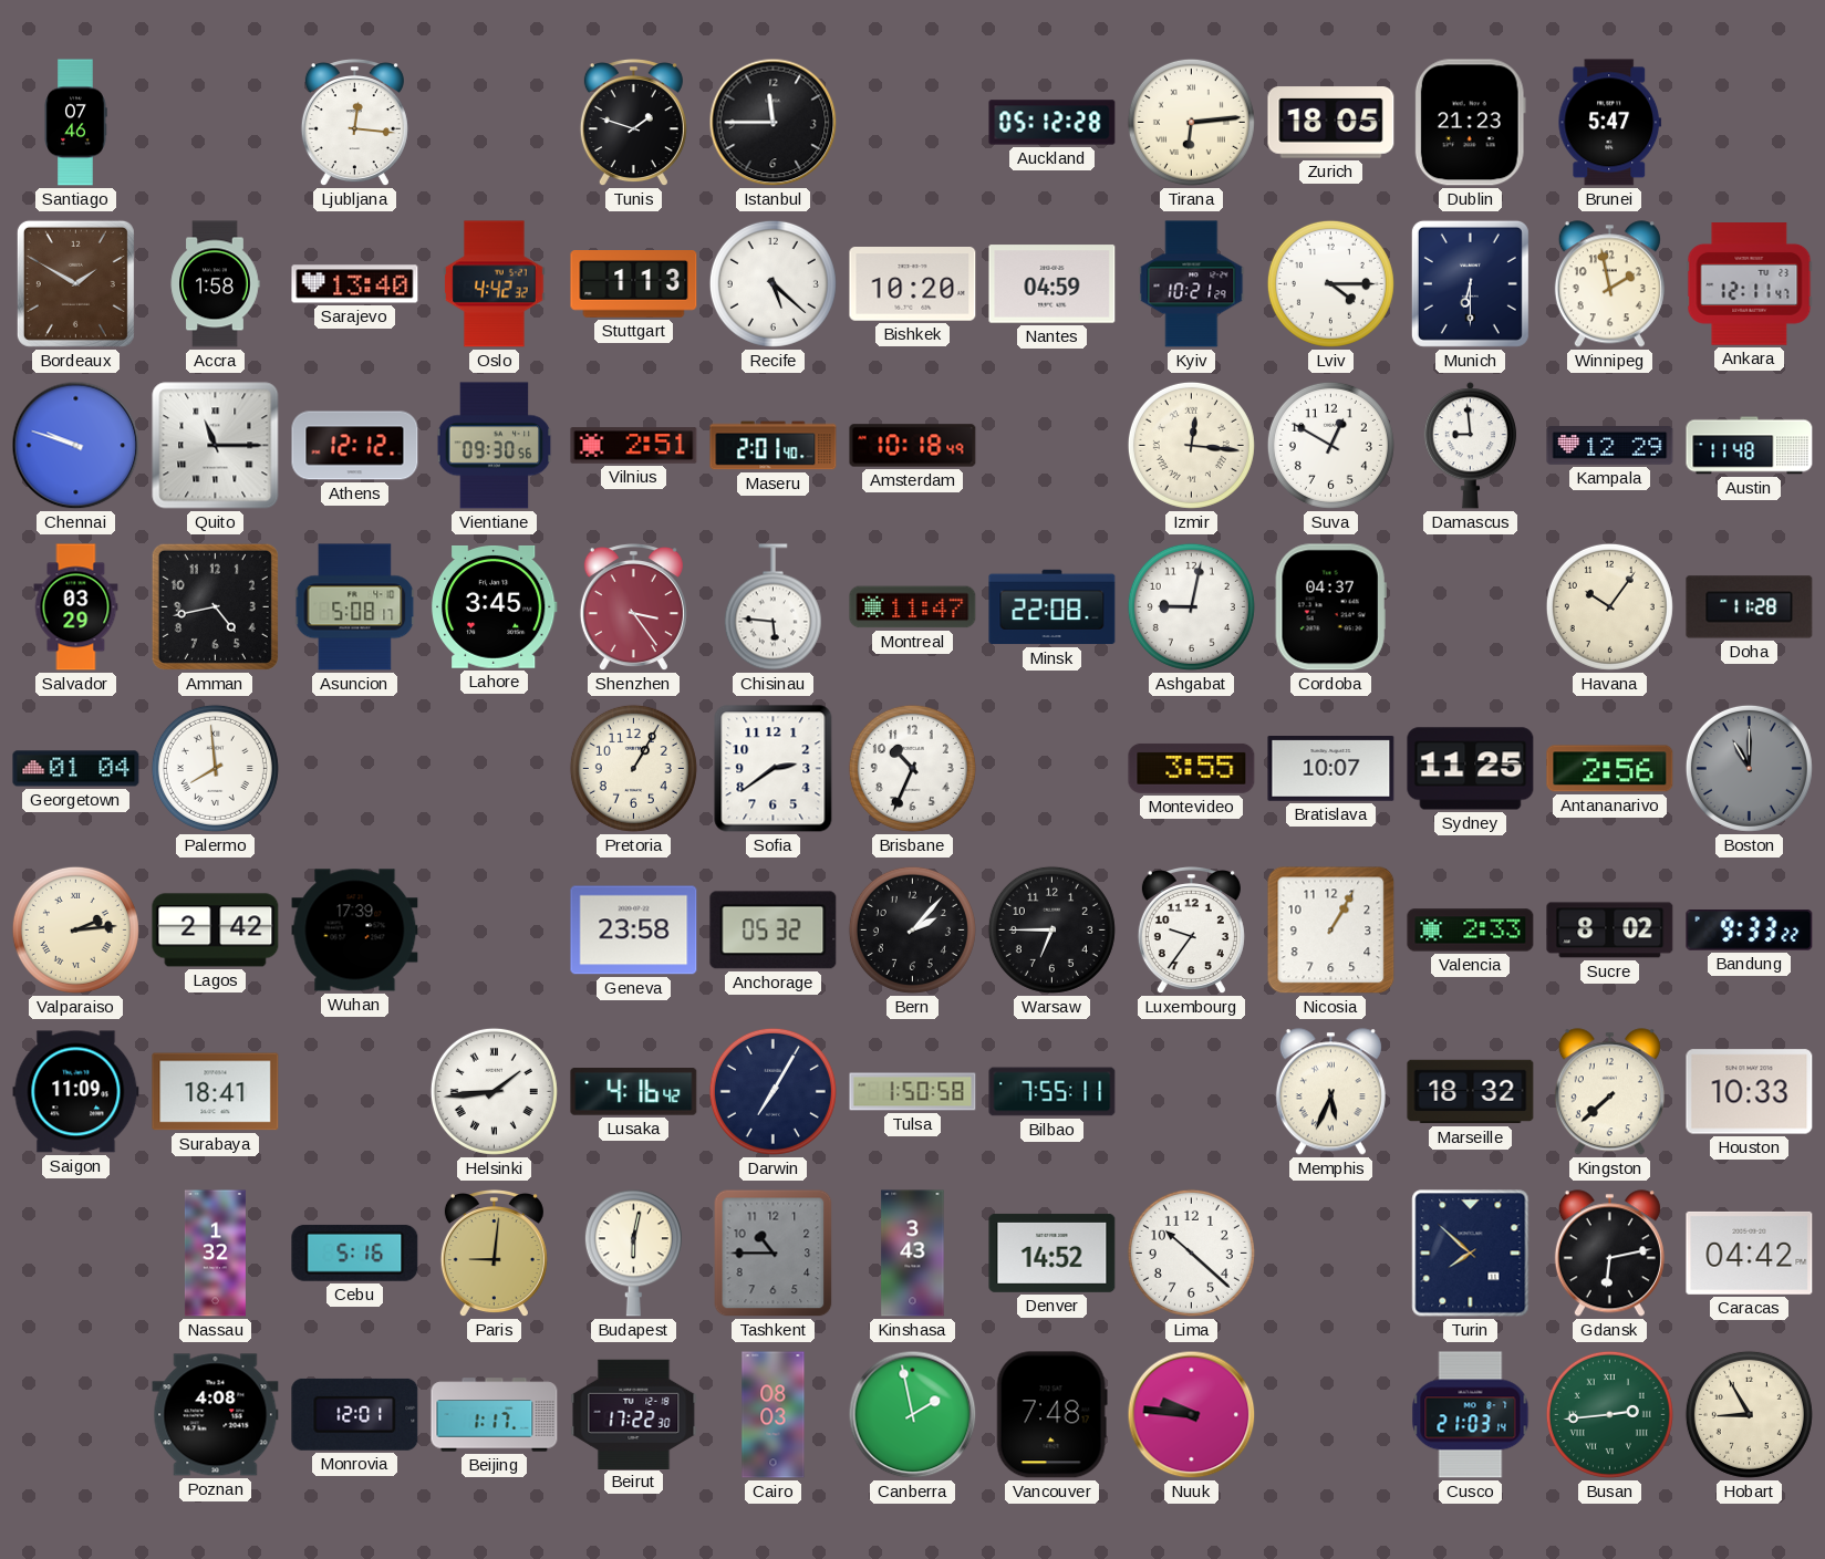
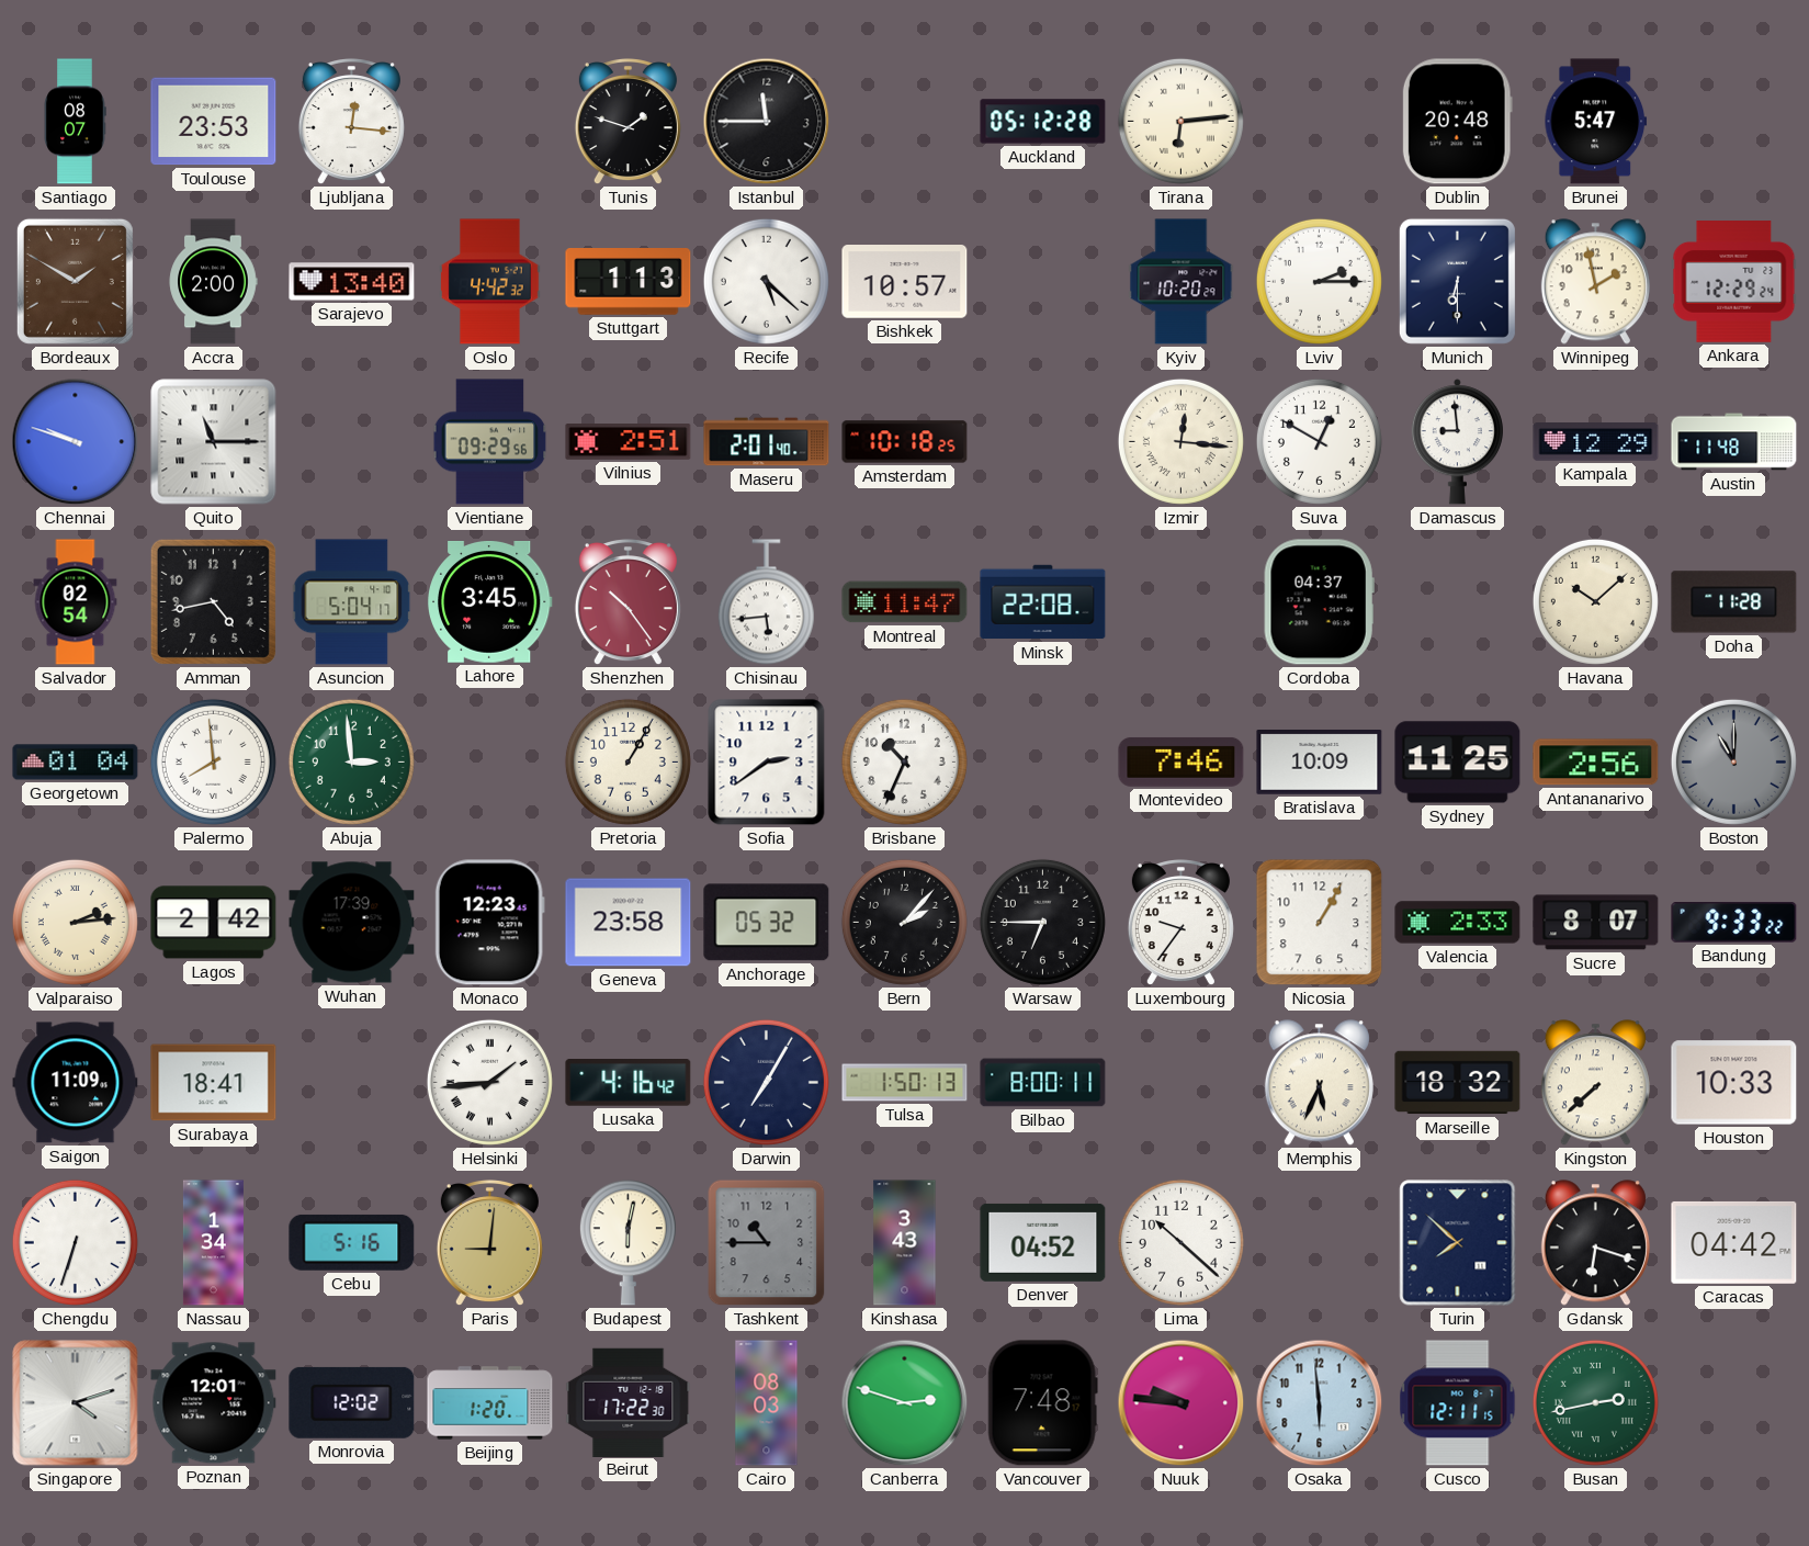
Santiago: 07:46 -> 08:07 (75, 122)
Toulouse: none -> 23:53 (214, 122)
Zurich: 18:05 -> none (1331, 123)
Dublin: 21:23 -> 20:48 (1457, 122)
Accra: 1:58 -> 2:00 (213, 282)
Bishkek: 10:20 -> 10:57 (905, 282)
Nantes: 04:59 -> none (1053, 284)
Kyiv: 10:21 -> 10:20 (1181, 282)
Lviv: 4:15 -> 2:15 (1319, 281)
Ankara: 12:11 -> 12:29 (1734, 282)
Athens: 12:12 -> none (355, 446)
Vientiane: 09:30 -> 09:29 (490, 442)
Amsterdam: 10:18:49 -> 10:18:25 (905, 442)
Salvador: 03:29 -> 02:54 (76, 602)
Asuncion: 5:08 -> 5:04 (352, 602)
Shenzhen: 3:24 -> 10:24 (628, 603)
Chisinau: 5:46 -> 5:44 (766, 602)
Ashgabat: 9:02 -> none (1191, 606)
Havana: 10:06 -> 10:08 (1595, 601)
Abuja: none -> 2:59 (351, 761)
Montevideo: 3:55 -> 7:46 (1181, 761)
Bratislava: 10:07 -> 10:09 (1320, 763)
Monaco: none -> 12:23 (489, 923)
Sucre: 8:02 -> 8:07 (1596, 923)
Tulsa: 1:50:58 -> 1:50:13 (905, 1083)
Bilbao: 7:55 -> 8:00 (1043, 1083)
Chengdu: none -> 6:33 (75, 1242)
Nassau: 1:32 -> 1:34 (213, 1243)
Denver: 14:52 -> 04:52 (1043, 1242)
Gdansk: 6:13 -> 6:18 (1595, 1243)
Singapore: none -> 4:12 (76, 1403)
Poznan: 4:08 -> 12:01 (214, 1403)
Monrovia: 12:01 -> 12:02 (352, 1402)
Beijing: 1:17 -> 1:20 (490, 1403)
Canberra: 1:58 -> 2:48 (905, 1403)
Osaka: none -> 5:59 (1320, 1403)
Cusco: 21:03 -> 12:11 (1458, 1403)
Busan: 2:44 -> 2:43 (1595, 1402)
Hobart: 8:55 -> none (1749, 1414)
